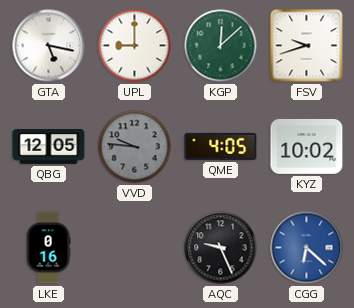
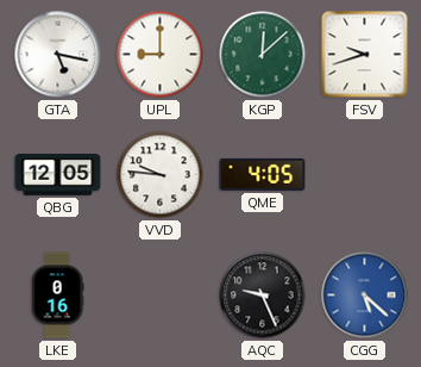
VVD dial: grey -> white (161, 175)
KYZ: 10:02 -> none (307, 146)
CGG: 6:22 -> 5:22 (365, 296)
